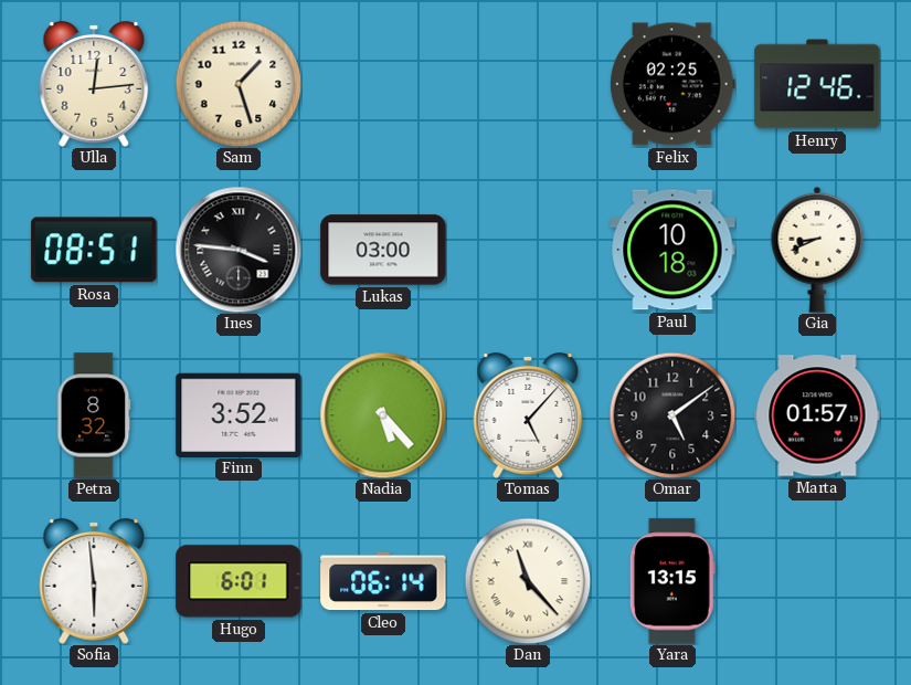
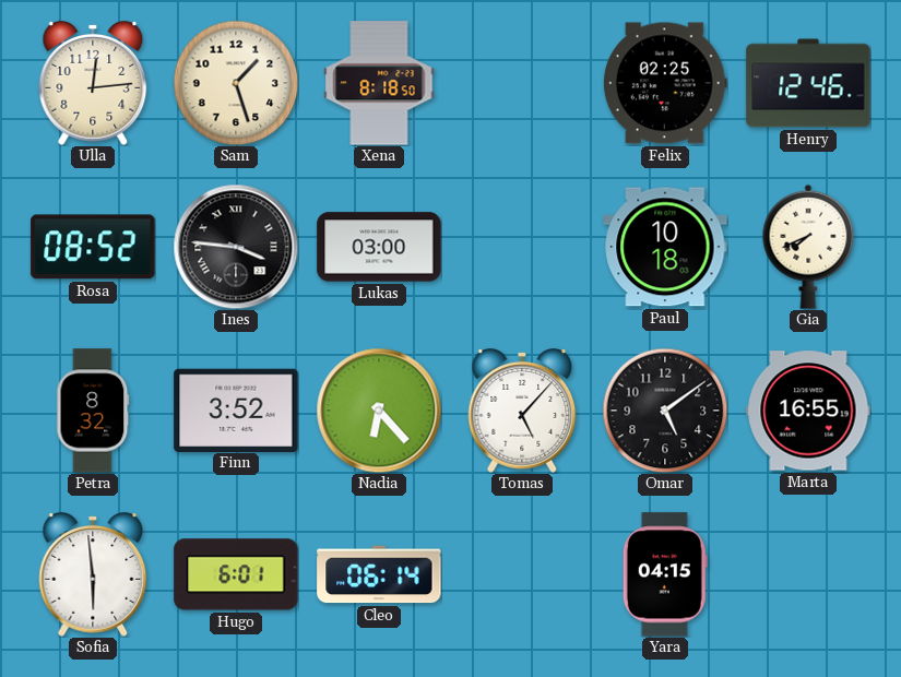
Xena: none -> 8:18 (379, 83)
Rosa: 08:51 -> 08:52 (93, 247)
Gia: 8:41 -> 7:41 (808, 247)
Nadia: 5:23 -> 6:23 (379, 411)
Marta: 01:57 -> 16:55 (808, 411)
Dan: 11:23 -> none (528, 581)
Yara: 13:15 -> 04:15 (665, 574)
